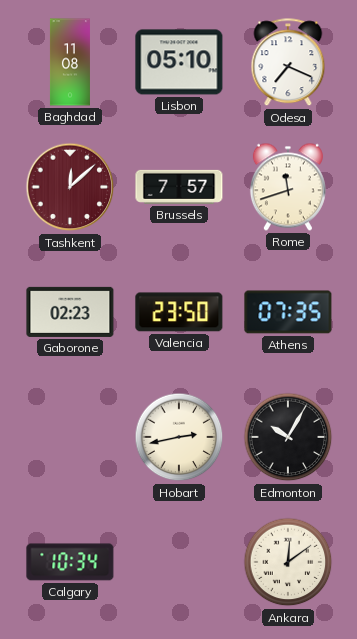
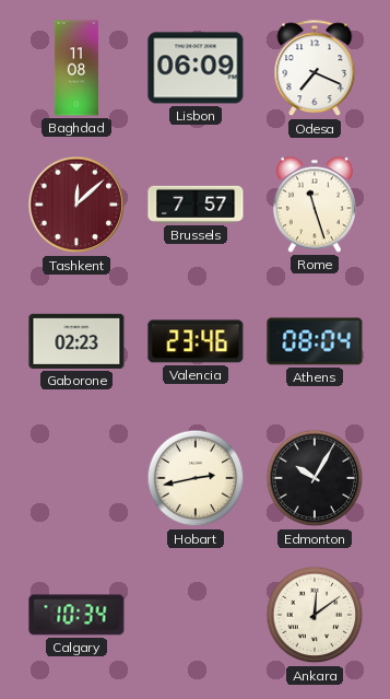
Lisbon: 05:10 -> 06:09 (196, 68)
Rome: 11:42 -> 11:27 (315, 205)
Valencia: 23:50 -> 23:46 (196, 341)
Athens: 07:35 -> 08:04 (315, 341)
